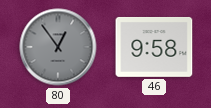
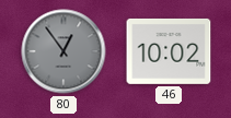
46: 9:58 -> 10:02 (169, 51)
